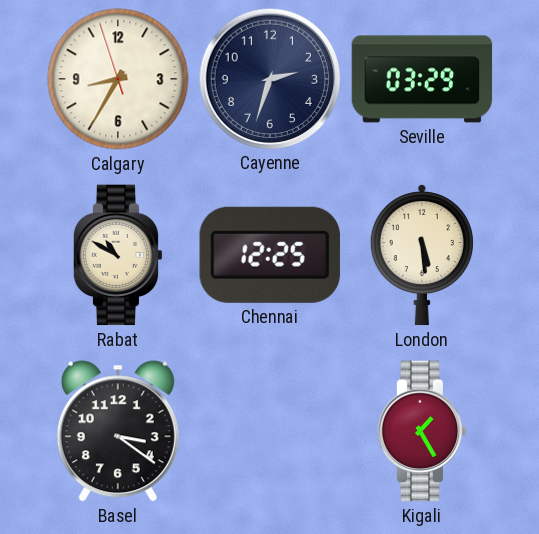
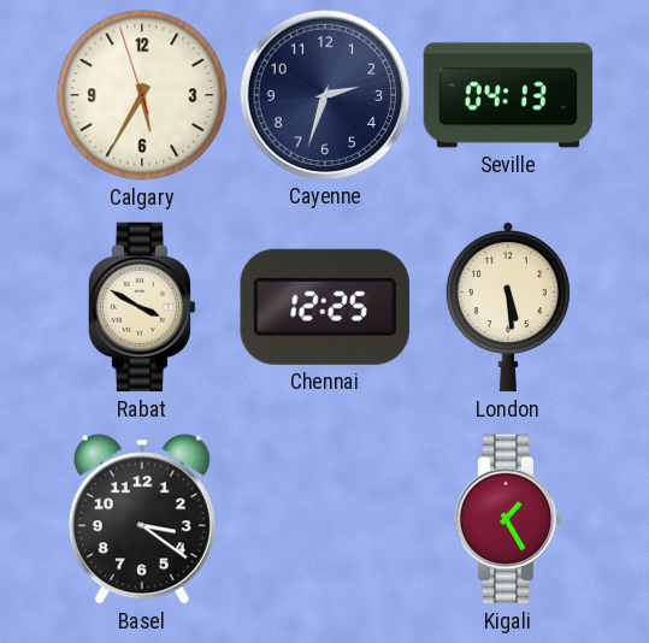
Calgary: 8:34 -> 5:34 (142, 95)
Seville: 03:29 -> 04:13 (508, 95)
Rabat: 10:50 -> 3:50 (142, 307)
